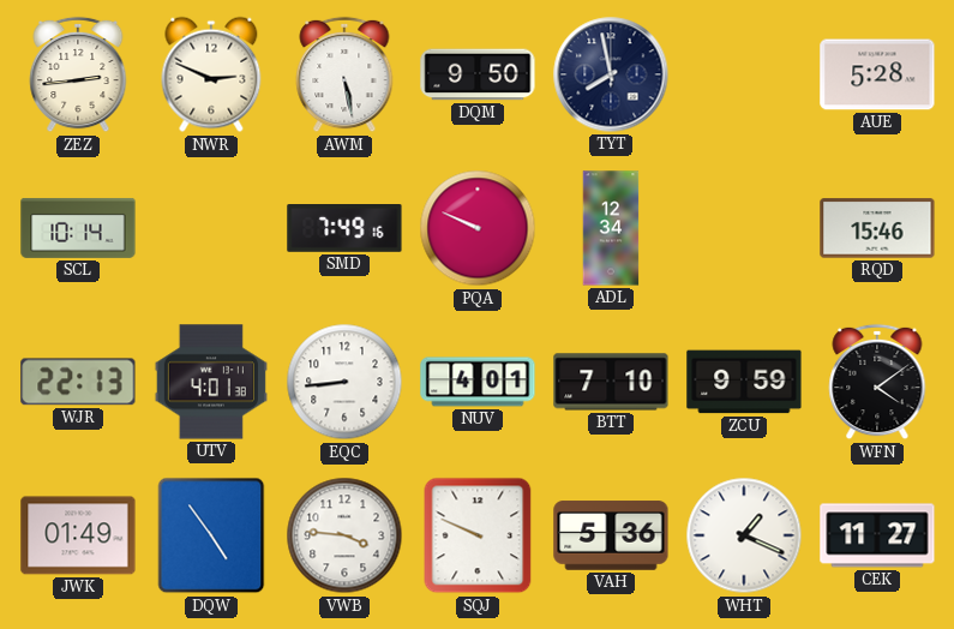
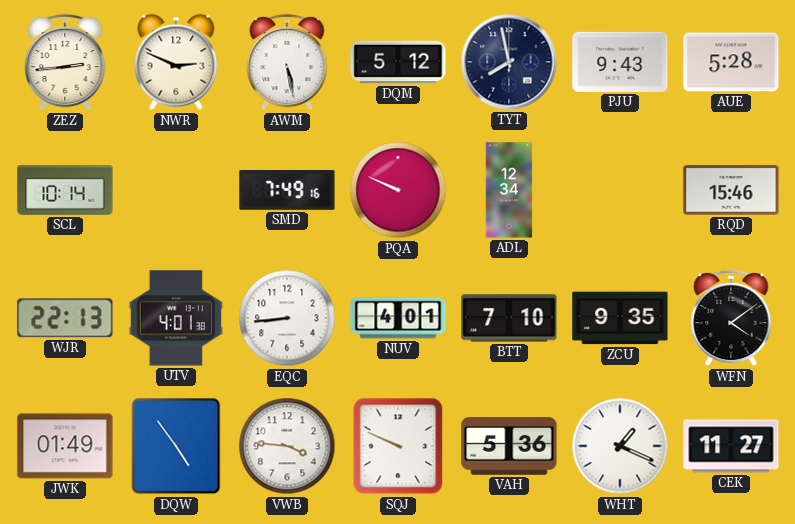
DQM: 9:50 -> 5:12 (398, 62)
PJU: none -> 9:43 (620, 62)
ZCU: 9:59 -> 9:35 (620, 318)
